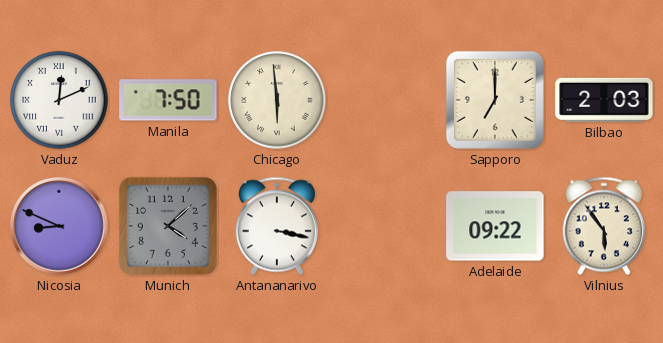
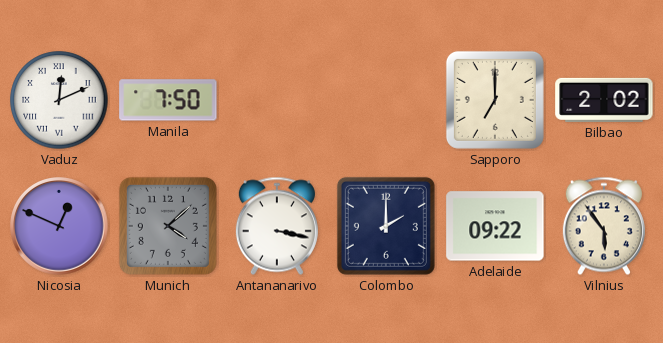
Chicago: 5:59 -> none (277, 100)
Bilbao: 2:03 -> 2:02 (604, 100)
Nicosia: 8:49 -> 12:49 (59, 226)
Colombo: none -> 2:00 (386, 226)
